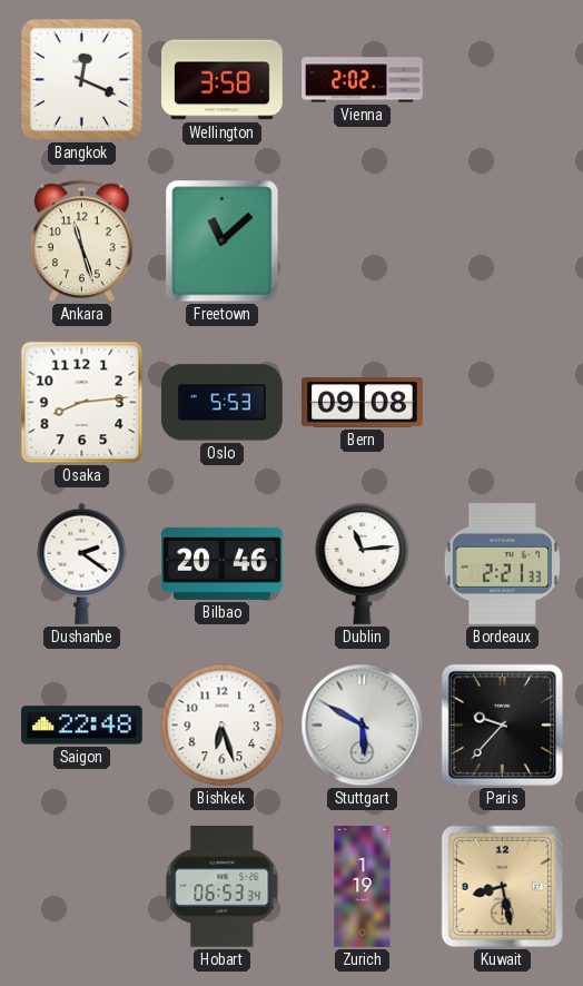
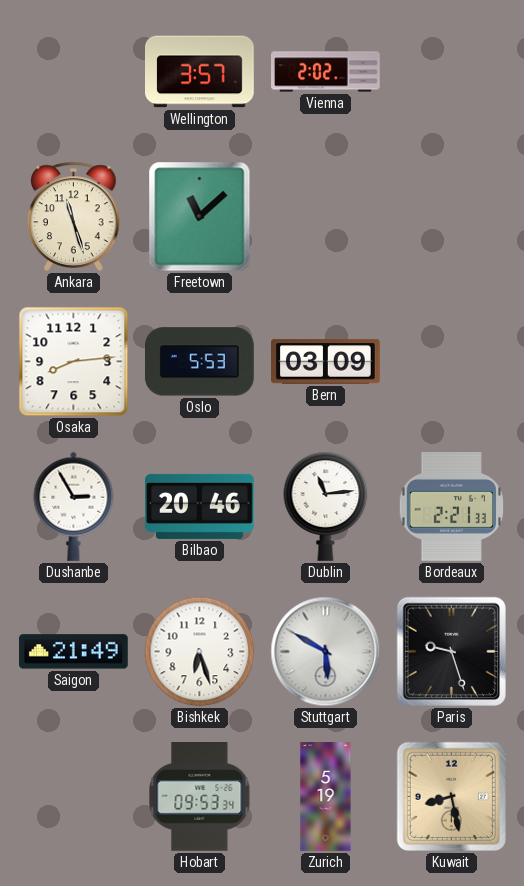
Bangkok: 12:19 -> none (81, 79)
Wellington: 3:58 -> 3:57 (200, 72)
Bern: 09:08 -> 03:09 (326, 362)
Dushanbe: 2:21 -> 2:55 (74, 506)
Saigon: 22:48 -> 21:49 (74, 652)
Paris: 9:37 -> 9:27 (451, 651)
Hobart: 06:53 -> 09:53 (200, 797)
Zurich: 1:19 -> 5:19 (326, 797)
